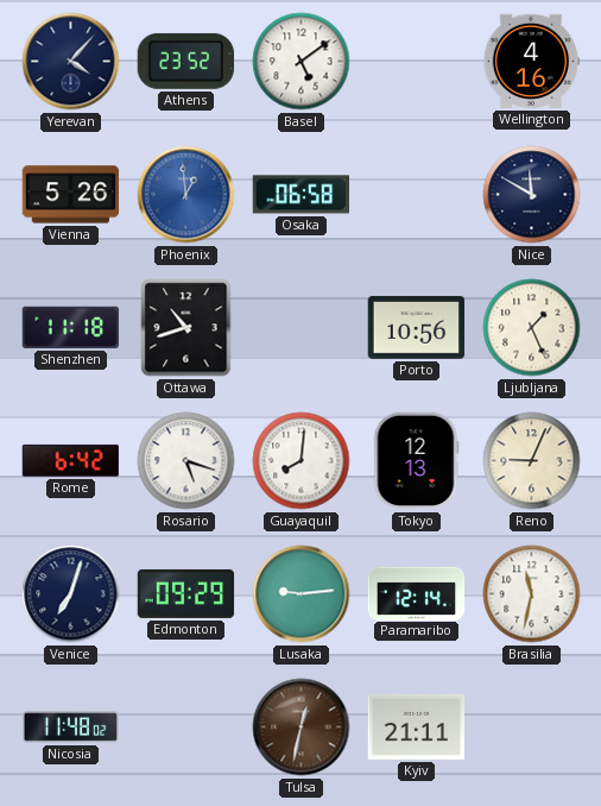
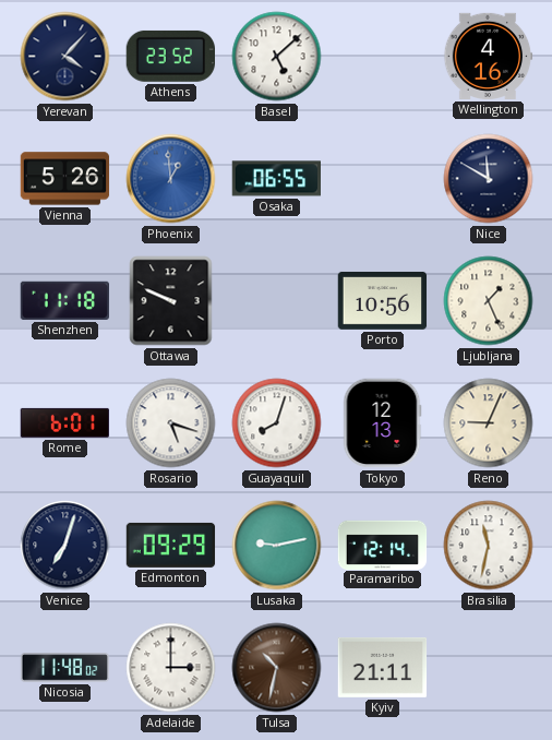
Basel: 5:09 -> 5:08 (277, 57)
Osaka: 06:58 -> 06:55 (277, 179)
Ottawa: 10:42 -> 9:49 (171, 301)
Rome: 6:42 -> 6:01 (64, 422)
Guayaquil: 8:01 -> 8:03 (277, 423)
Lusaka: 9:14 -> 9:13 (277, 546)
Adelaide: none -> 3:00 (171, 668)
Tulsa: 12:32 -> 10:32 (277, 668)
